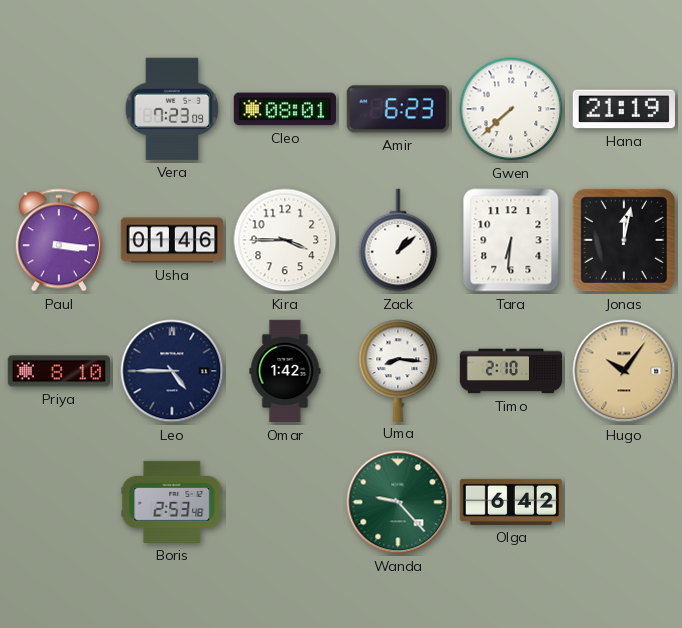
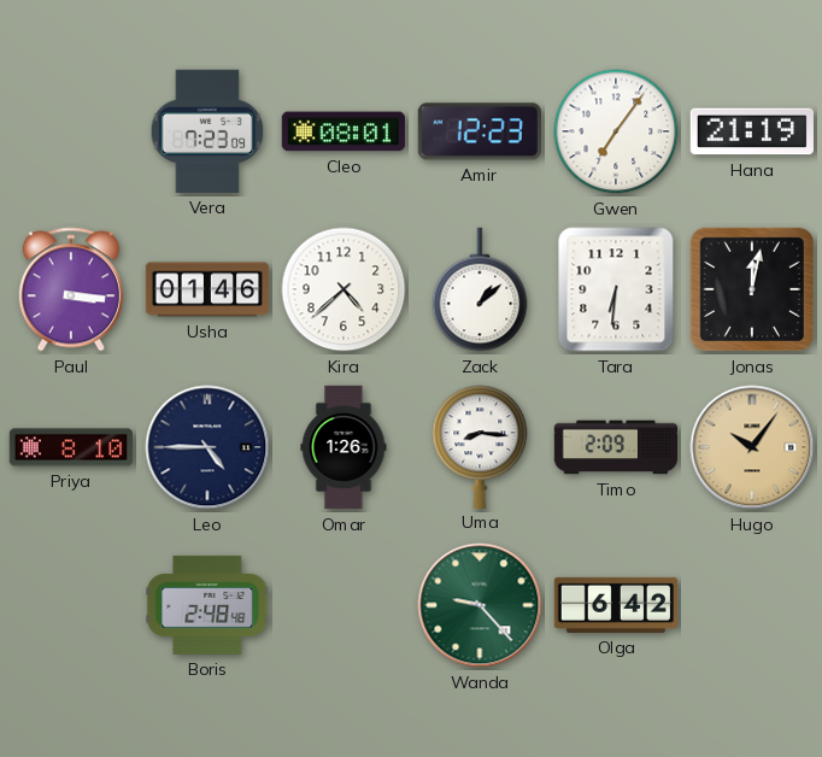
Amir: 6:23 -> 12:23 (480, 131)
Gwen: 7:38 -> 7:06 (616, 131)
Kira: 3:45 -> 4:38 (344, 289)
Omar: 1:42 -> 1:26 (344, 447)
Timo: 2:10 -> 2:09 (616, 447)
Boris: 2:53 -> 2:48 (207, 605)
